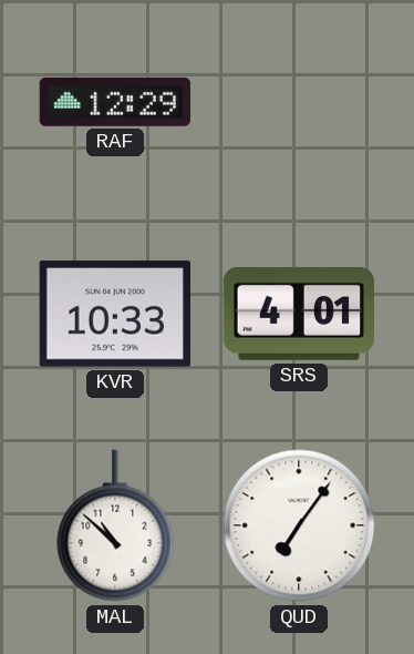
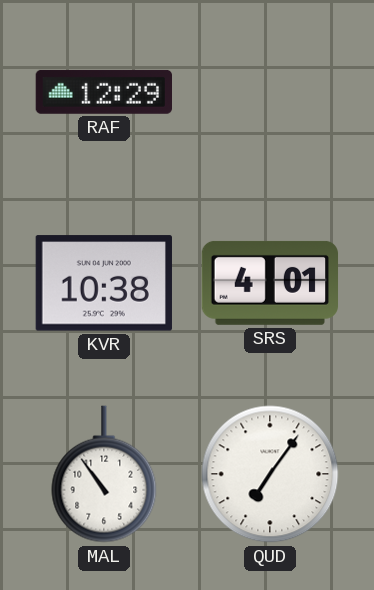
KVR: 10:33 -> 10:38 (104, 283)
MAL: 10:52 -> 10:54 (104, 474)
